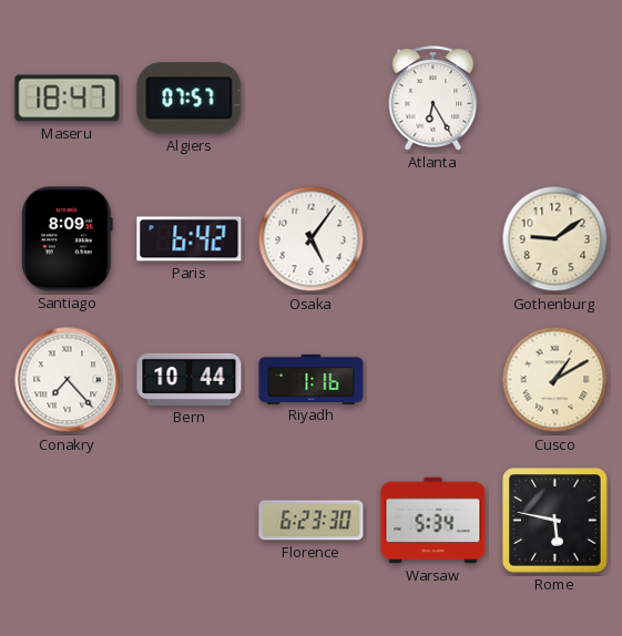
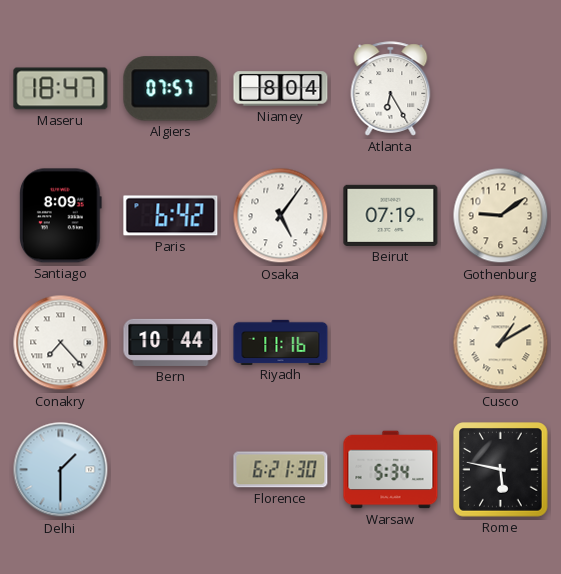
Niamey: none -> 8:04 (281, 89)
Beirut: none -> 07:19 (391, 215)
Riyadh: 1:16 -> 11:16 (281, 342)
Delhi: none -> 1:30 (61, 470)
Florence: 6:23 -> 6:21 (281, 470)
